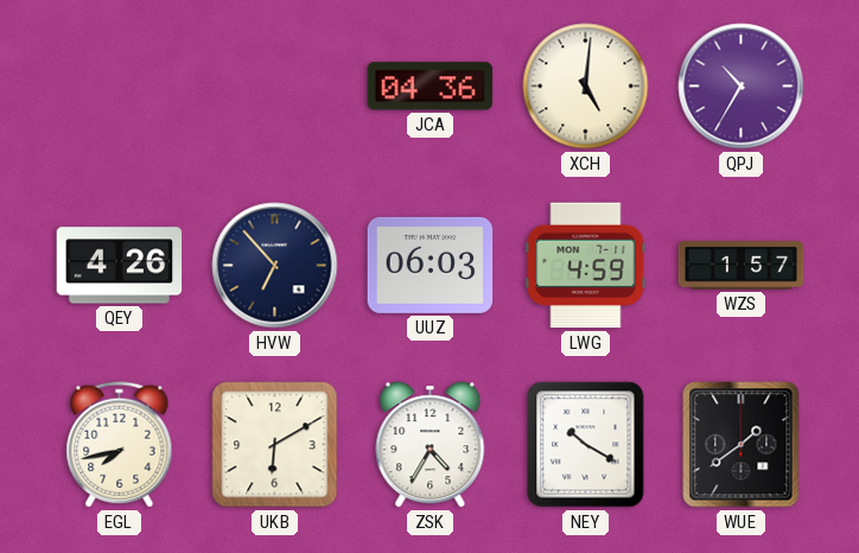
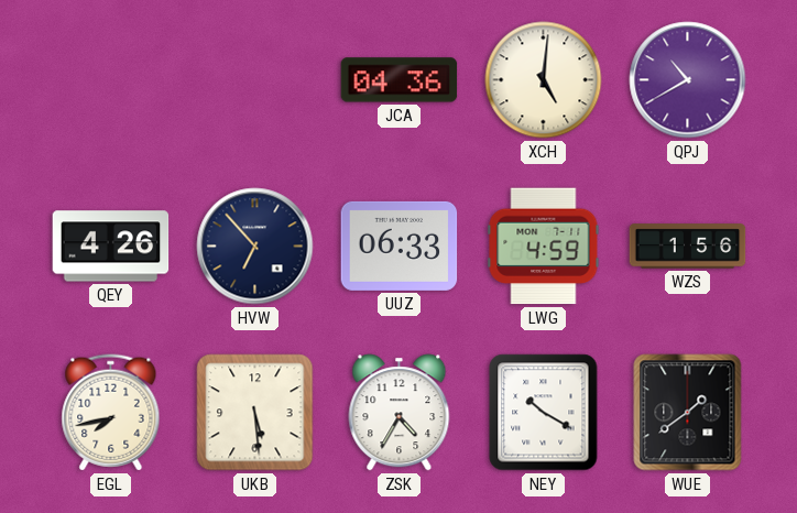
QPJ: 10:35 -> 10:40 (688, 80)
UUZ: 06:03 -> 06:33 (400, 245)
WZS: 1:57 -> 1:56 (688, 247)
UKB: 6:10 -> 5:29 (255, 413)
